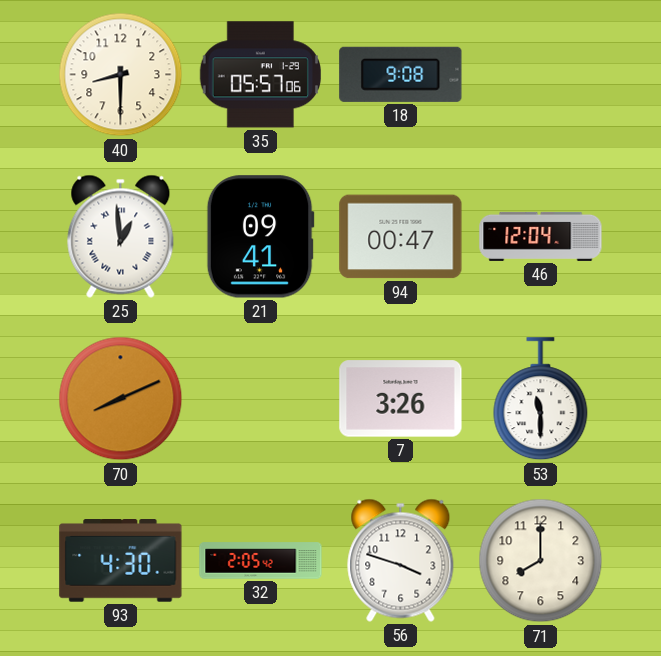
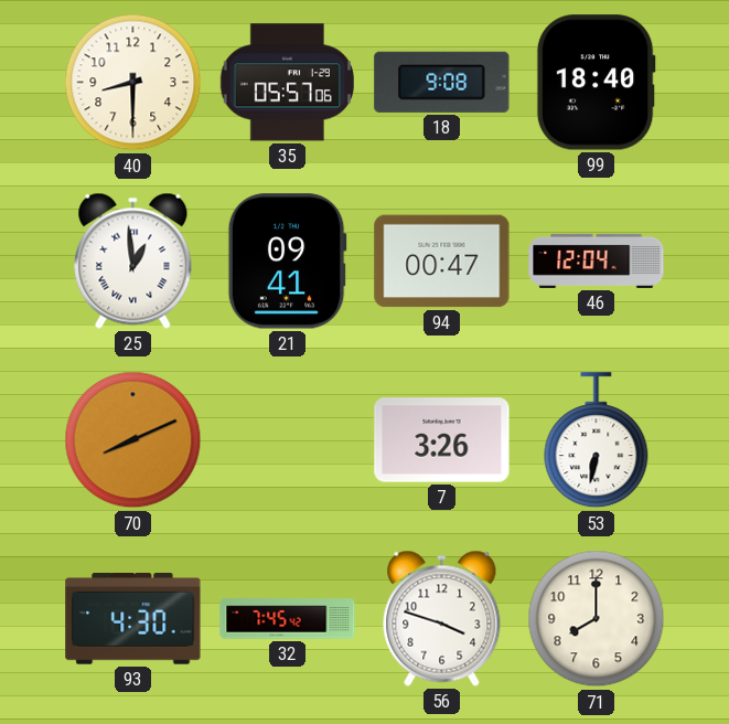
99: none -> 18:40 (596, 83)
53: 11:30 -> 6:32 (597, 440)
32: 2:05 -> 7:45 (288, 619)
